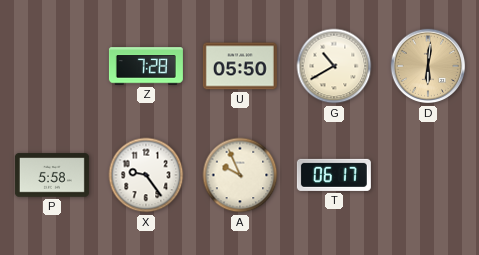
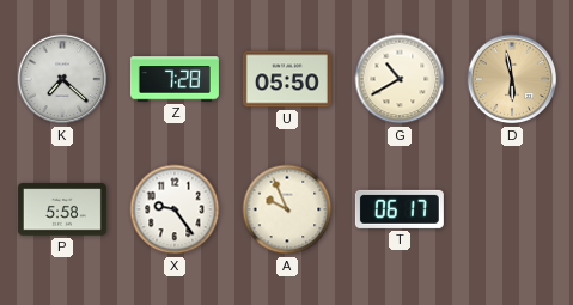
K: none -> 7:22 (62, 79)
D: 6:01 -> 5:58 (512, 79)
